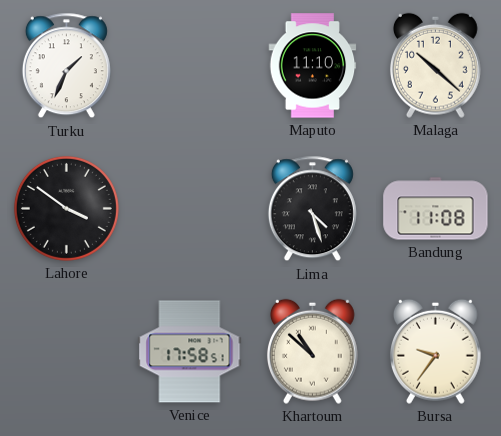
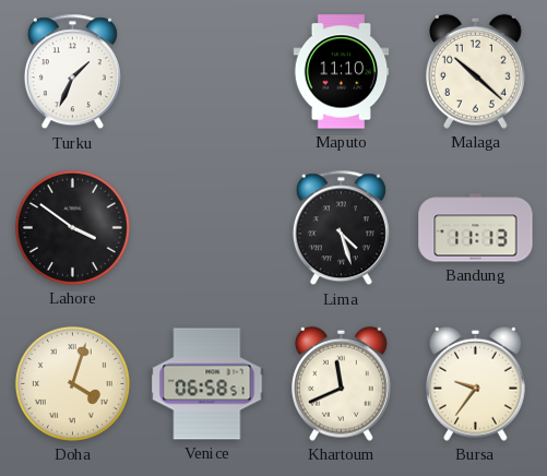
Bandung: 11:08 -> 11:13 (476, 228)
Doha: none -> 4:03 (72, 383)
Venice: 17:58 -> 06:58 (207, 384)
Khartoum: 10:52 -> 11:41 (341, 383)
